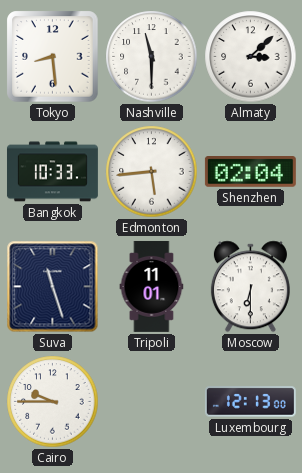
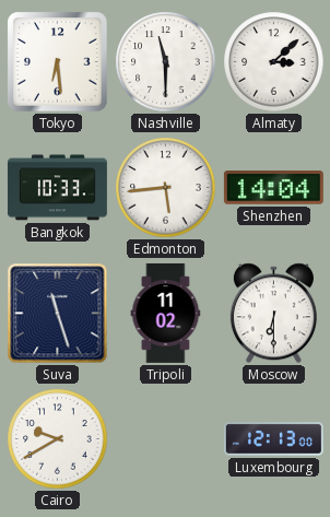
Tokyo: 8:29 -> 6:29 (58, 62)
Shenzhen: 02:04 -> 14:04 (273, 188)
Tripoli: 11:01 -> 11:02 (166, 313)
Cairo: 9:45 -> 9:40 (58, 439)
